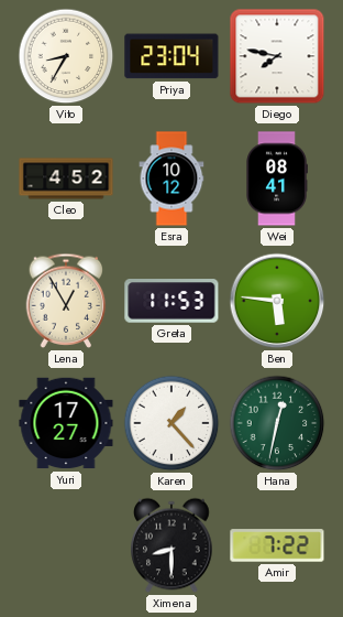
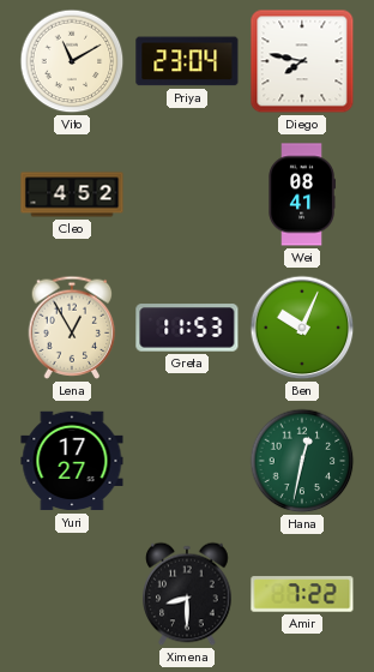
Vito: 8:35 -> 11:10 (72, 61)
Esra: 10:12 -> none (171, 178)
Ben: 5:46 -> 10:04 (302, 328)
Karen: 1:23 -> none (171, 423)
